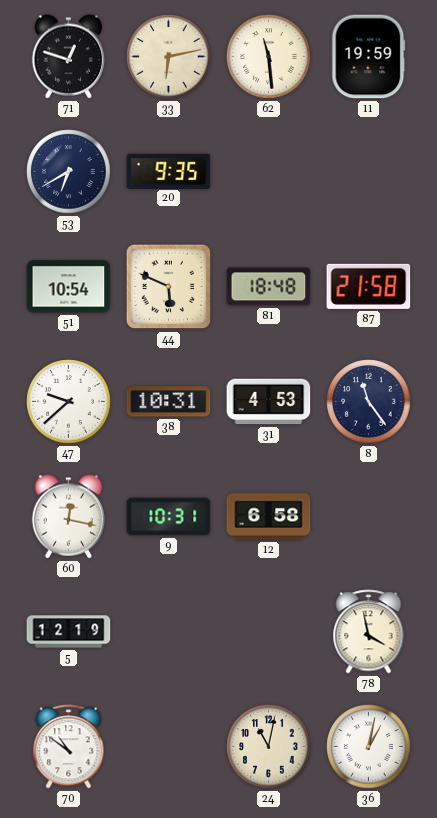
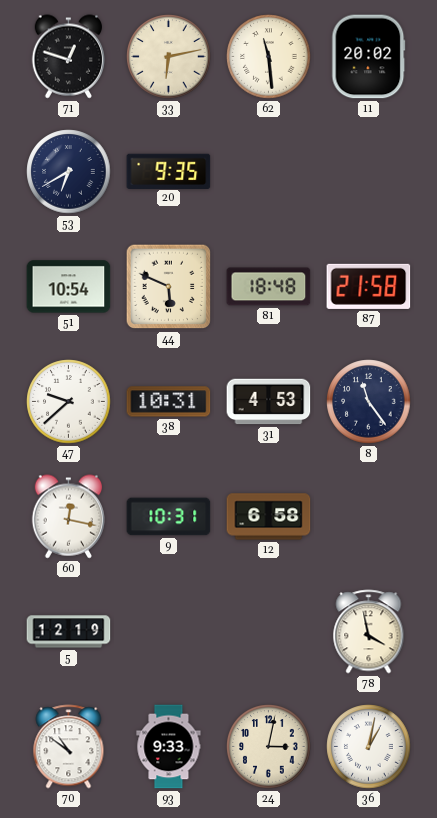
11: 19:59 -> 20:02 (369, 57)
93: none -> 9:33 (169, 747)
24: 11:02 -> 3:02 (269, 747)
